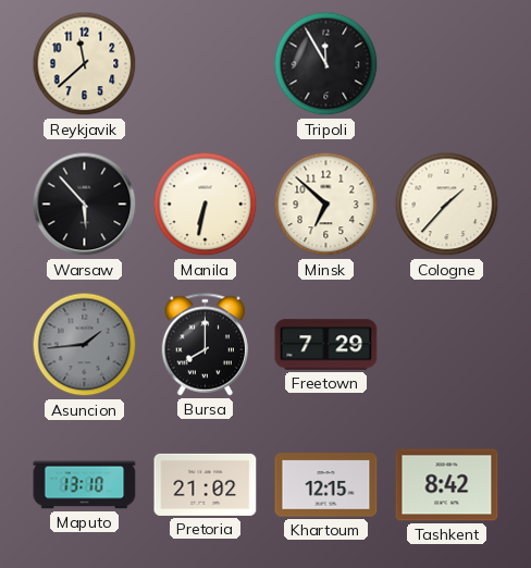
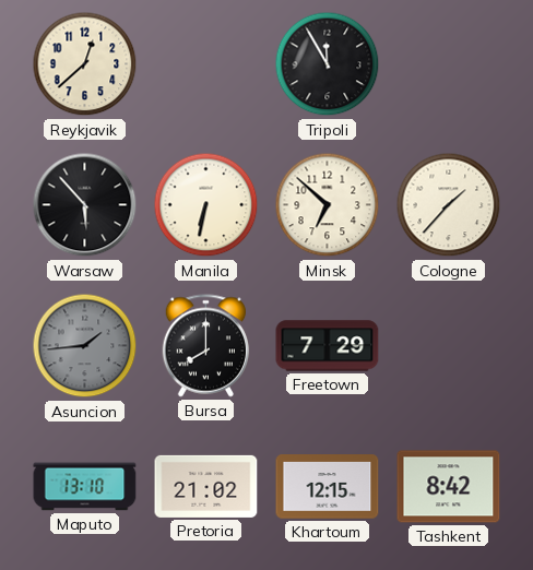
Reykjavik: 11:38 -> 12:38 (85, 64)
